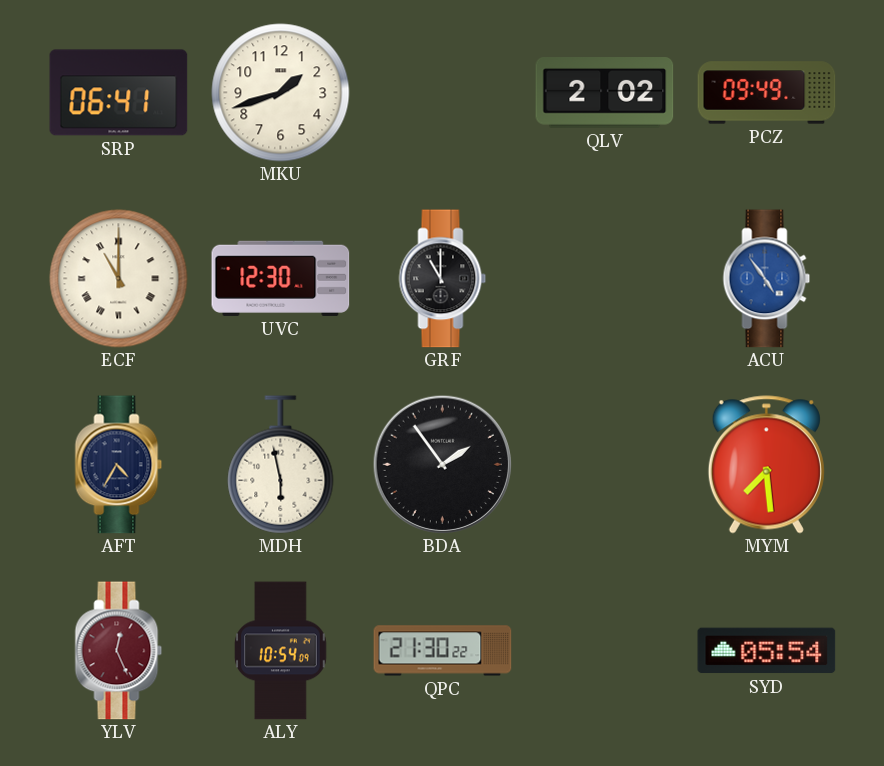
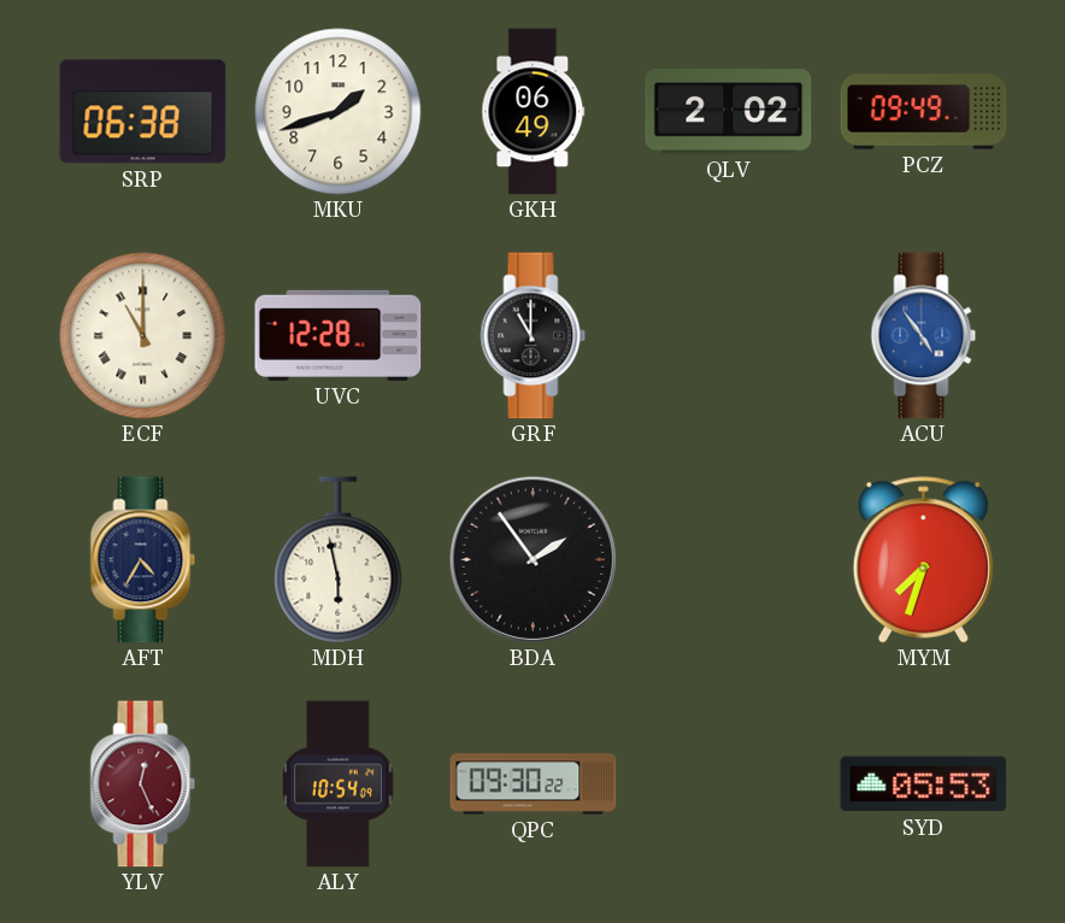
SRP: 06:41 -> 06:38 (143, 112)
GKH: none -> 06:49 (534, 112)
UVC: 12:30 -> 12:28 (339, 335)
MYM: 7:29 -> 7:33 (923, 560)
QPC: 21:30 -> 09:30 (534, 784)
SYD: 05:54 -> 05:53 (924, 784)
